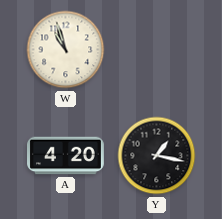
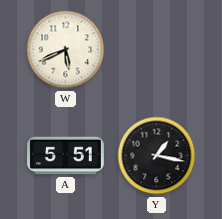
W: 10:57 -> 5:41 (66, 50)
A: 4:20 -> 5:51 (66, 156)
